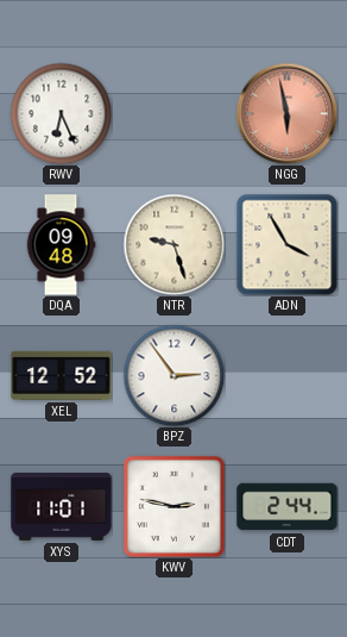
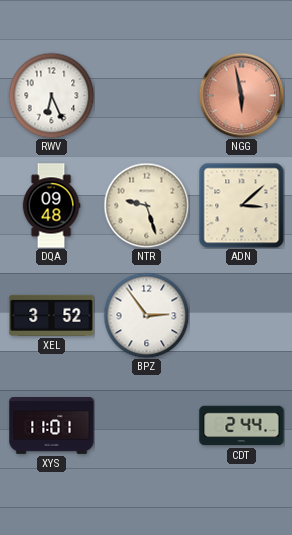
ADN: 3:55 -> 3:08 (241, 205)
XEL: 12:52 -> 3:52 (52, 315)
KWV: 2:47 -> none (173, 506)
